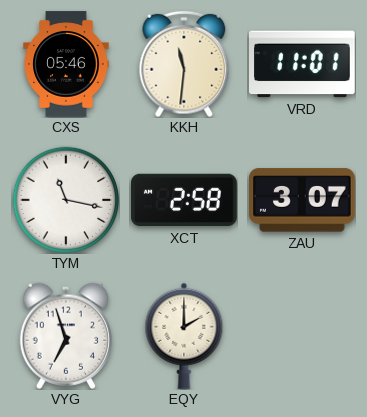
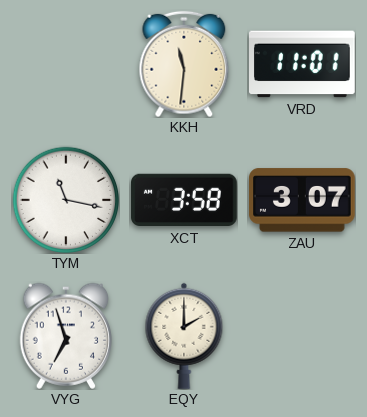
CXS: 05:46 -> none (66, 64)
XCT: 2:58 -> 3:58 (184, 200)
